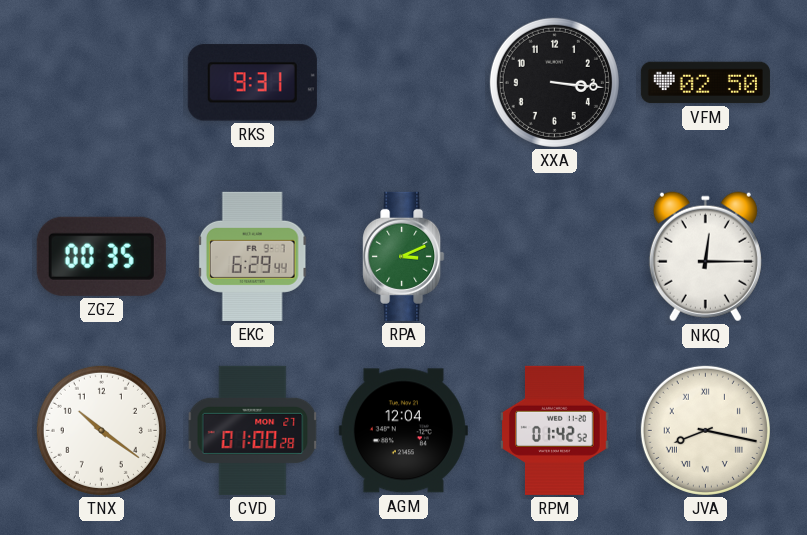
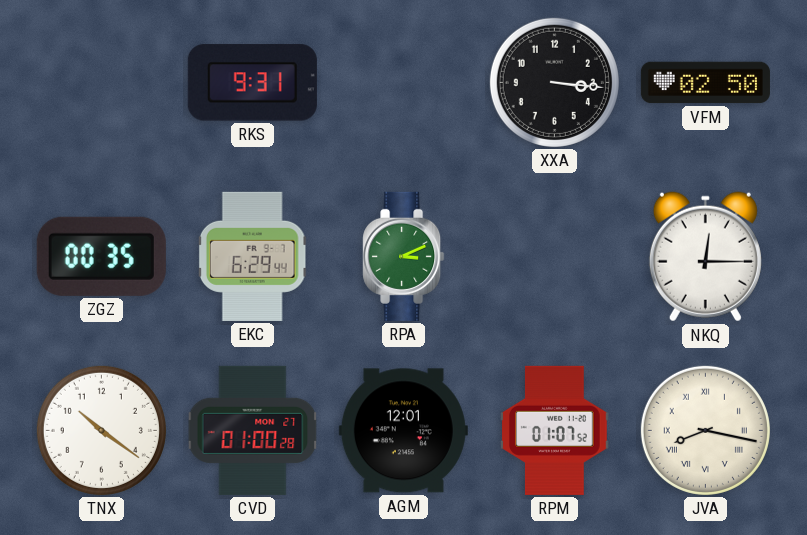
AGM: 12:04 -> 12:01 (403, 431)
RPM: 01:42 -> 01:07 (555, 430)
